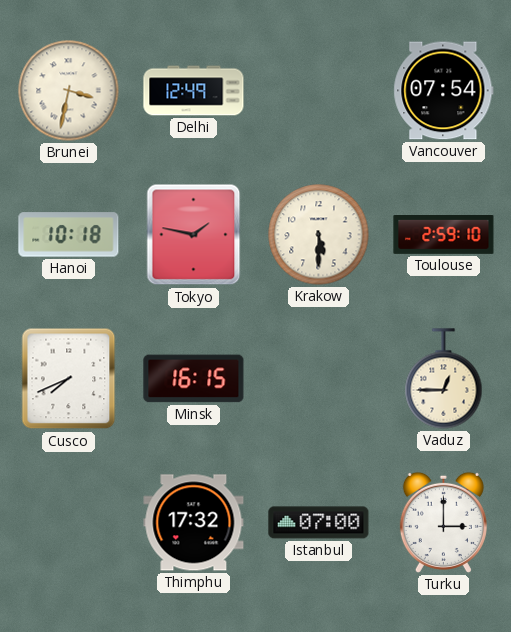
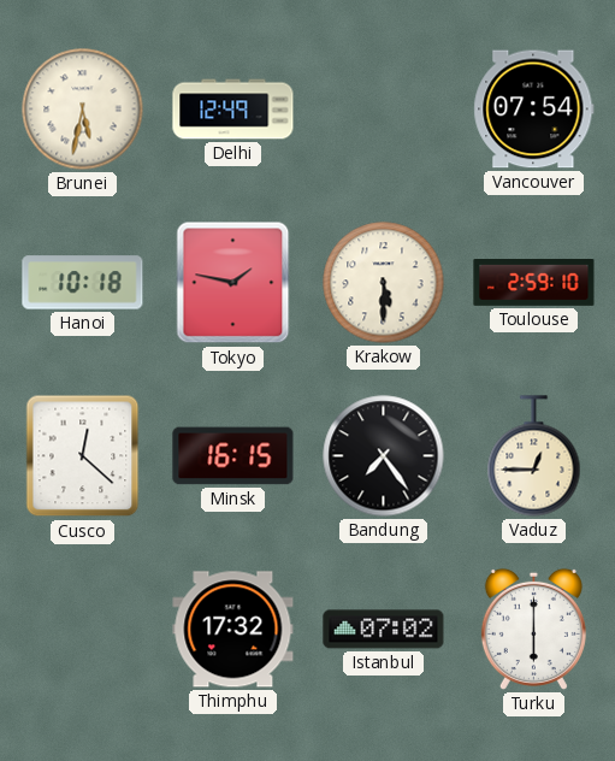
Brunei: 3:32 -> 5:32 (83, 110)
Cusco: 7:41 -> 12:22 (83, 456)
Bandung: none -> 7:24 (384, 456)
Istanbul: 07:00 -> 07:02 (384, 630)
Turku: 3:00 -> 6:00 (533, 629)
